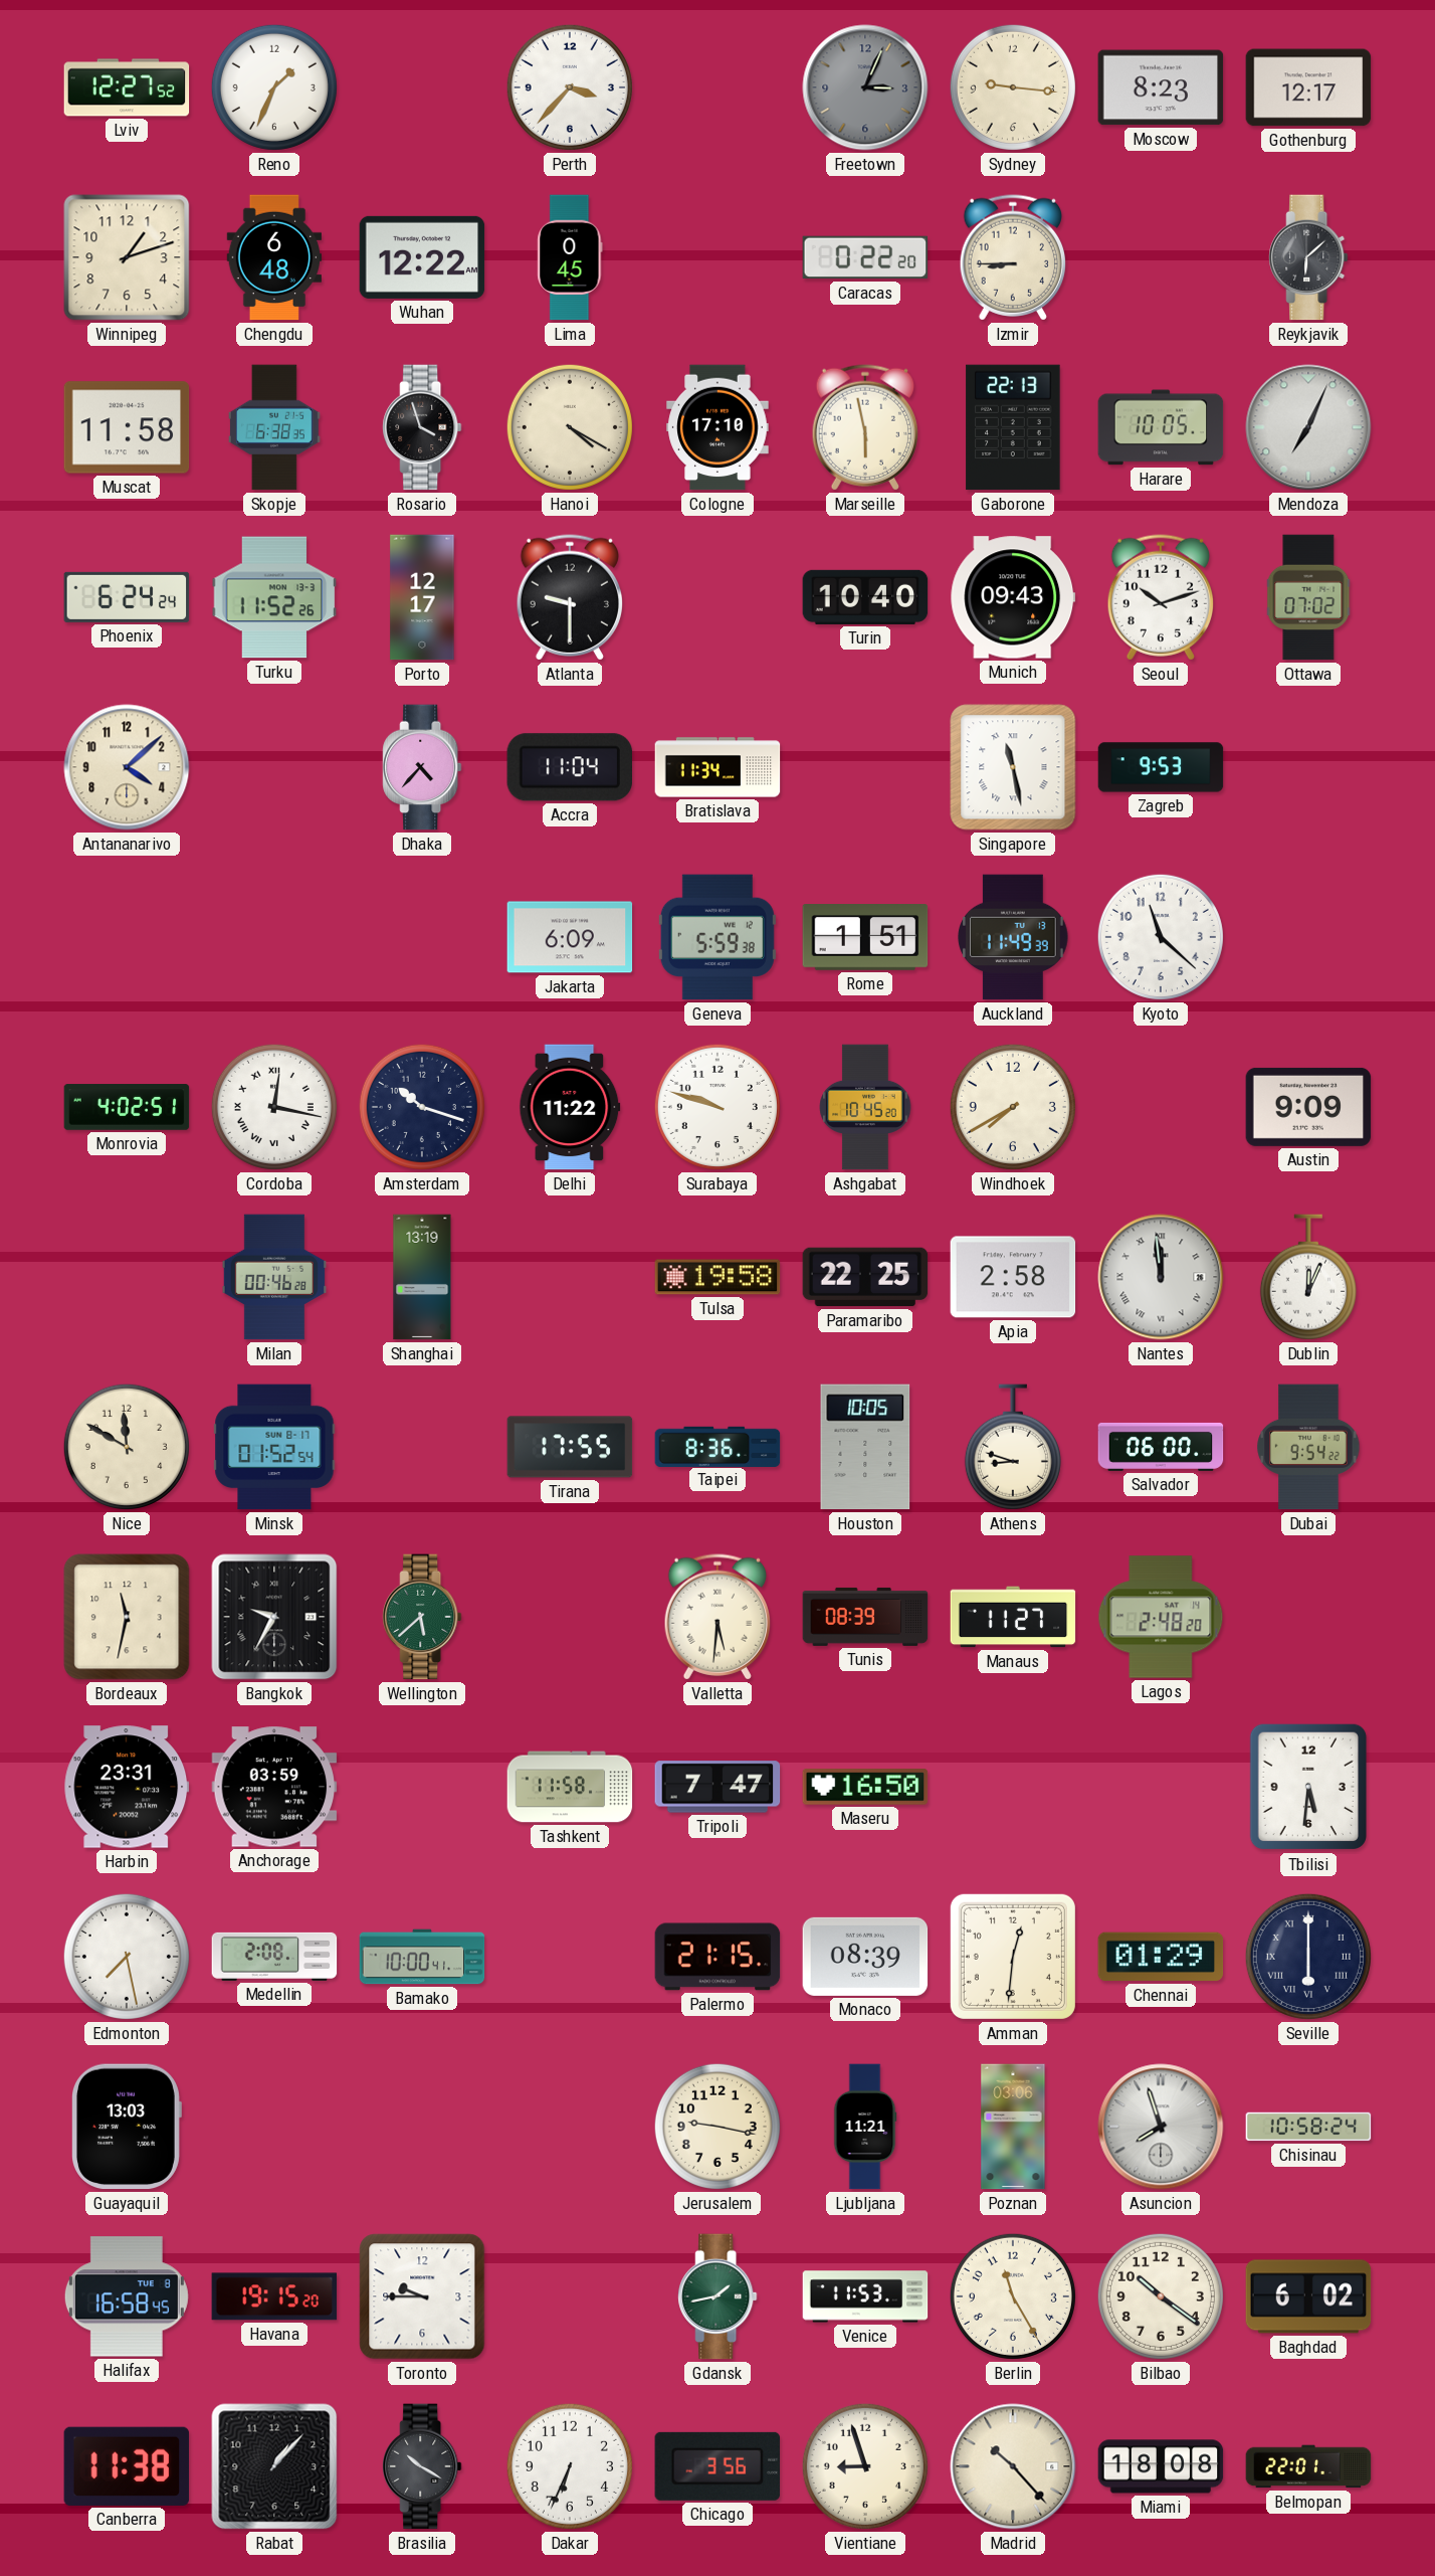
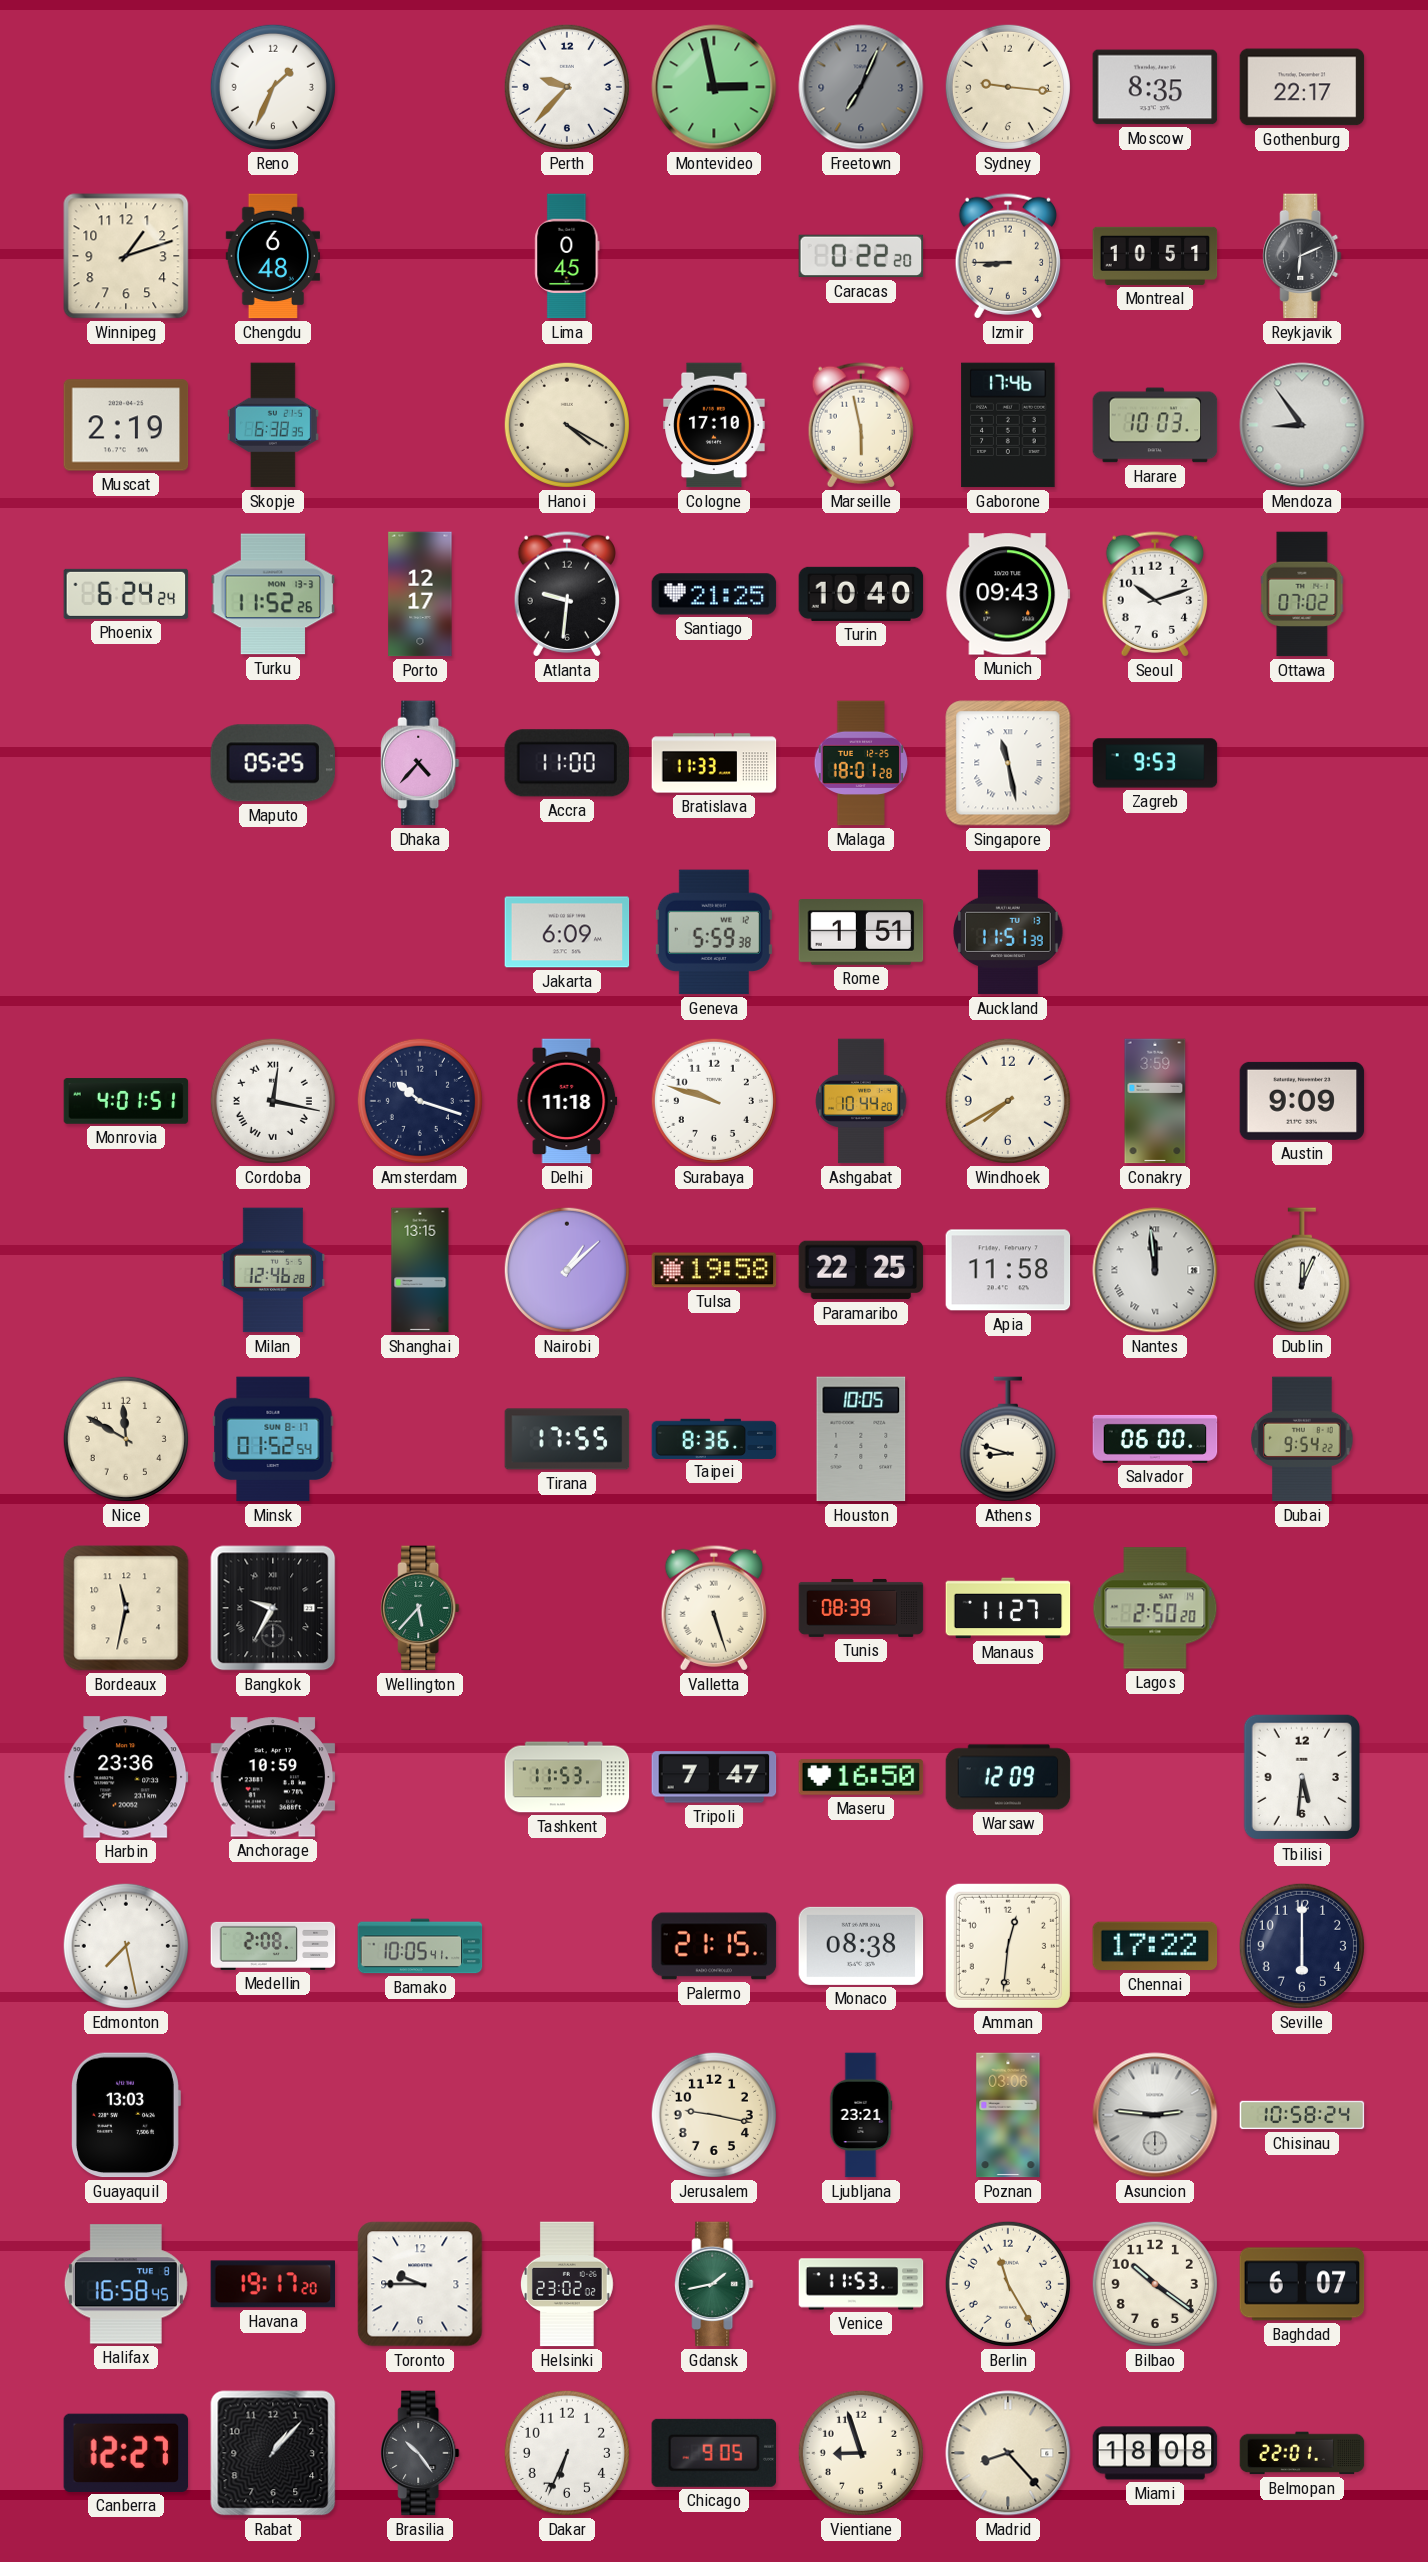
Lviv: 12:27 -> none (127, 87)
Perth: 3:37 -> 9:37 (567, 87)
Montevideo: none -> 2:58 (714, 87)
Freetown: 3:04 -> 7:04 (861, 87)
Moscow: 8:23 -> 8:35 (1155, 87)
Gothenburg: 12:17 -> 22:17 (1302, 87)
Wuhan: 12:22 -> none (422, 257)
Montreal: none -> 10:51 (1155, 256)
Reykjavik: 6:08 -> 6:11 (1302, 256)
Muscat: 11:58 -> 2:19 (126, 425)
Rosario: 3:57 -> none (422, 427)
Gaborone: 22:13 -> 17:46 (1008, 425)
Harare: 10:05 -> 10:03 (1155, 425)
Mendoza: 7:04 -> 8:54 (1302, 425)
Atlanta: 9:30 -> 9:31 (566, 594)
Santiago: none -> 21:25 (714, 594)
Antananarivo: 4:08 -> none (127, 767)
Maputo: none -> 05:25 (272, 763)
Accra: 11:04 -> 11:00 (566, 763)
Bratislava: 11:34 -> 11:33 (714, 763)
Malaga: none -> 18:01 (861, 763)
Auckland: 11:49 -> 11:51 (1008, 932)
Kyoto: 11:22 -> none (1161, 937)
Monrovia: 4:02 -> 4:01 (126, 1101)
Delhi: 11:22 -> 11:18 (567, 1101)
Ashgabat: 10:45 -> 10:44 (861, 1101)
Conakry: none -> 3:59 (1155, 1101)
Milan: 00:46 -> 12:46 (272, 1270)
Shanghai: 13:19 -> 13:15 (420, 1270)
Nairobi: none -> 1:08 (567, 1270)
Apia: 2:58 -> 11:58 (1008, 1270)
Wellington: 5:38 -> 5:37 (420, 1608)
Valletta: 5:31 -> 5:27 (713, 1608)
Lagos: 2:48 -> 2:50 (1155, 1608)
Harbin: 23:31 -> 23:36 (126, 1777)
Anchorage: 03:59 -> 10:59 (273, 1777)
Tashkent: 11:58 -> 11:53 (567, 1777)
Warsaw: none -> 12:09 (1008, 1777)
Bamako: 10:00 -> 10:05 (420, 1946)
Monaco: 08:39 -> 08:38 (861, 1946)
Chennai: 01:29 -> 17:22 (1155, 1946)
Seville numerals: Roman -> Arabic (1302, 1946)
Ljubljana: 11:21 -> 23:21 (861, 2115)
Asuncion: 7:57 -> 2:46 (1155, 2115)
Havana: 19:15 -> 19:17 (273, 2284)
Helsinki: none -> 23:02 (568, 2284)
Baghdad: 6:02 -> 6:07 (1302, 2284)
Canberra: 11:38 -> 12:27 (126, 2453)
Brasilia: 10:20 -> 10:24 (420, 2453)
Chicago: 3:56 -> 9:05 (713, 2453)
Madrid: 10:23 -> 8:23 (1008, 2453)
